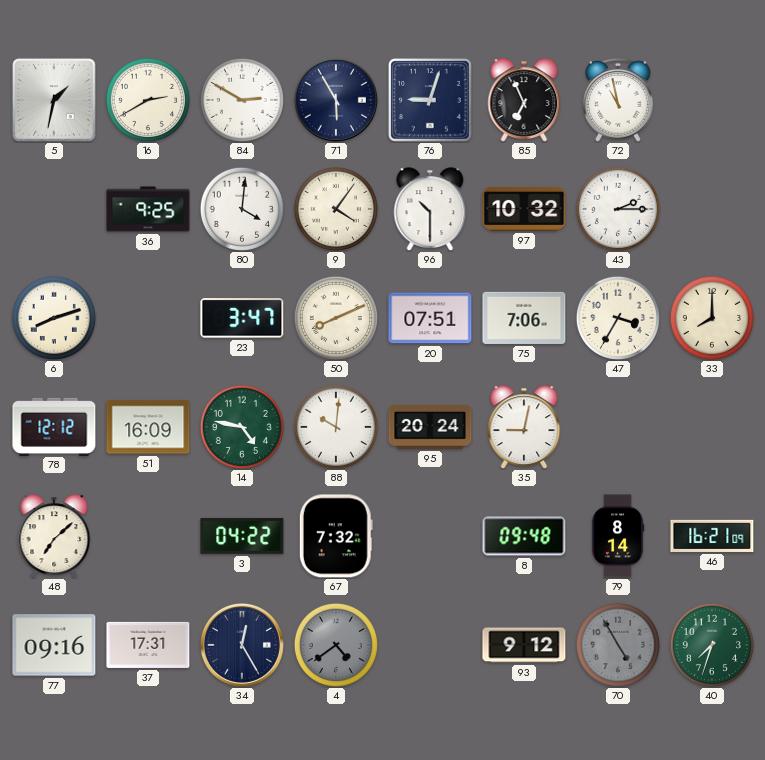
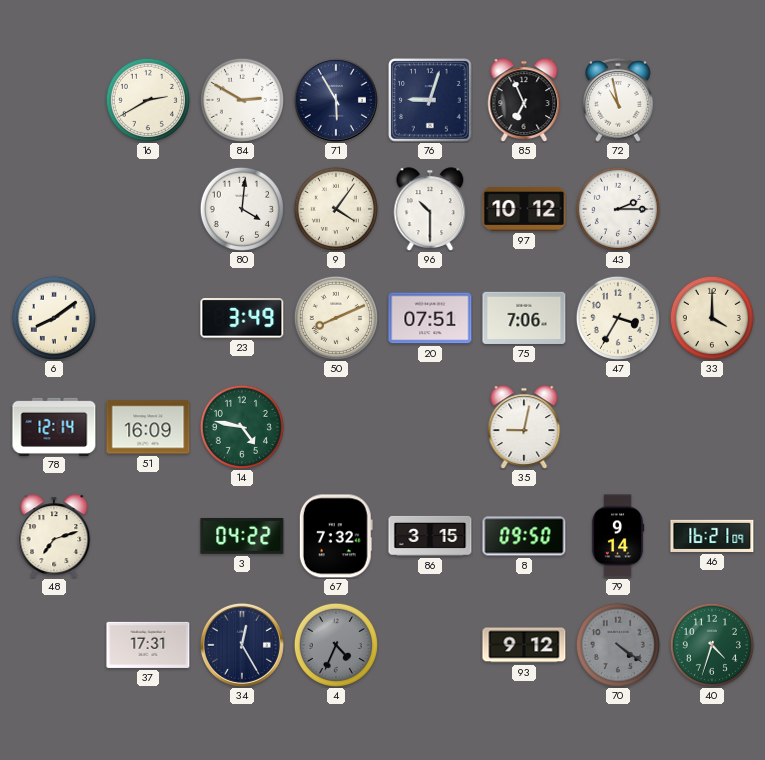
5: 1:32 -> none (54, 100)
36: 9:25 -> none (148, 209)
97: 10:32 -> 10:12 (524, 209)
6: 8:12 -> 8:09 (54, 318)
23: 3:47 -> 3:49 (242, 318)
33: 8:00 -> 4:00 (712, 318)
78: 12:12 -> 12:14 (54, 426)
88: 10:01 -> none (336, 427)
95: 20:24 -> none (430, 427)
48: 7:08 -> 7:12 (54, 536)
86: none -> 3:15 (430, 536)
8: 09:48 -> 09:50 (524, 536)
79: 8:14 -> 9:14 (618, 536)
77: 09:16 -> none (54, 645)
4: 4:39 -> 4:34 (336, 645)
70: 4:55 -> 4:21 (618, 645)
40: 7:33 -> 4:33 (712, 645)
